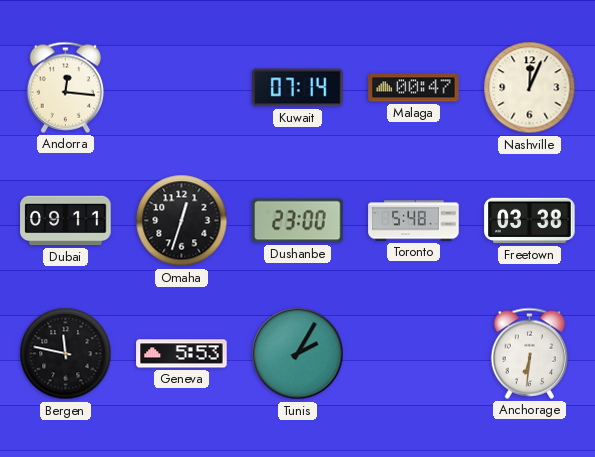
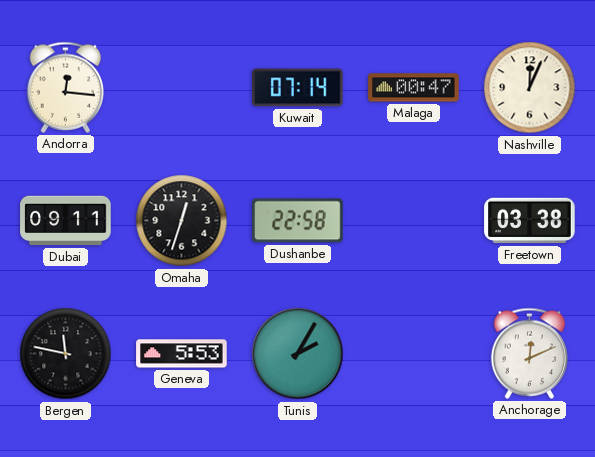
Dushanbe: 23:00 -> 22:58 (298, 221)
Toronto: 5:48 -> none (414, 221)
Anchorage: 6:31 -> 12:11 (530, 353)
